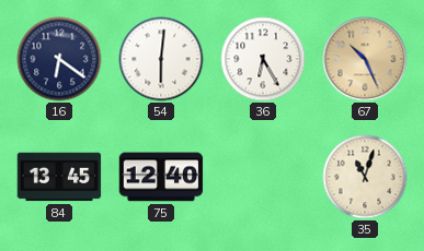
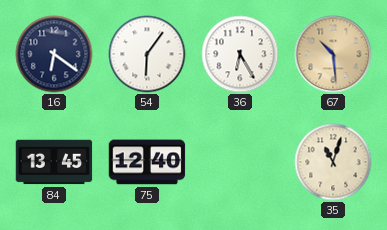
54: 6:01 -> 6:06 (147, 54)
67: 10:26 -> 10:29 (333, 54)
